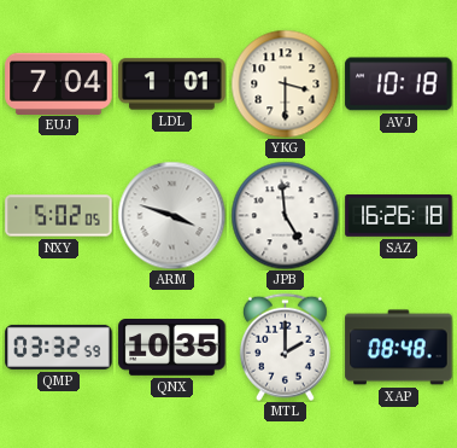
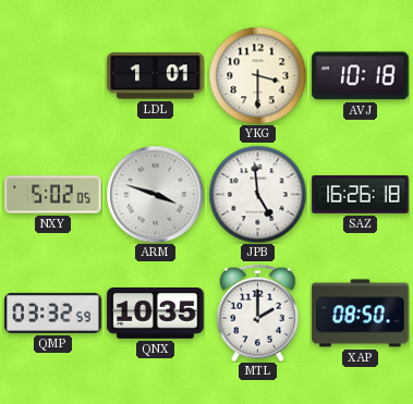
EUJ: 7:04 -> none (59, 83)
XAP: 08:48 -> 08:50 (361, 314)
